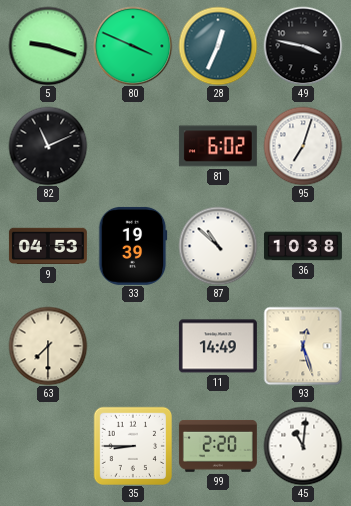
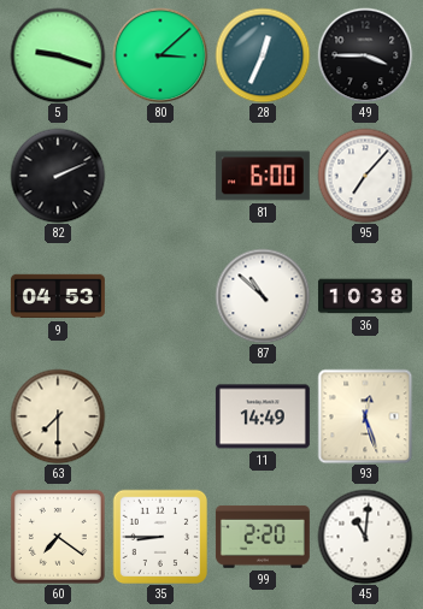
80: 3:49 -> 3:08 (160, 55)
49: 3:47 -> 3:45 (365, 55)
82: 11:11 -> 2:11 (58, 176)
81: 6:02 -> 6:00 (263, 176)
95: 7:03 -> 7:07 (365, 176)
33: 19:39 -> none (133, 246)
60: none -> 7:21 (58, 537)
